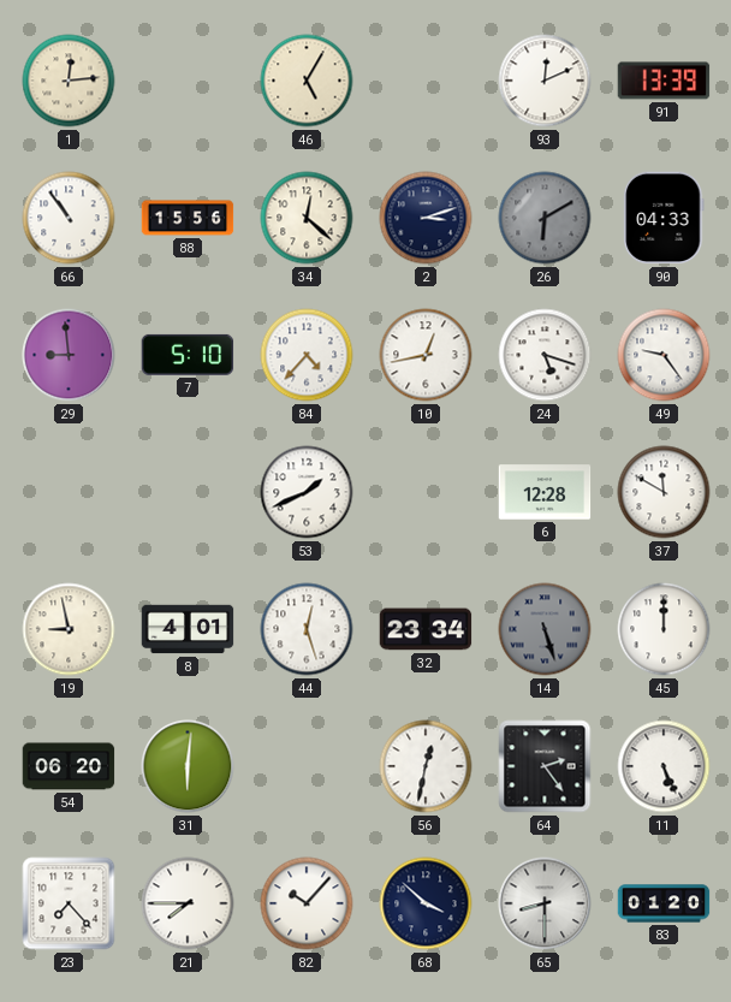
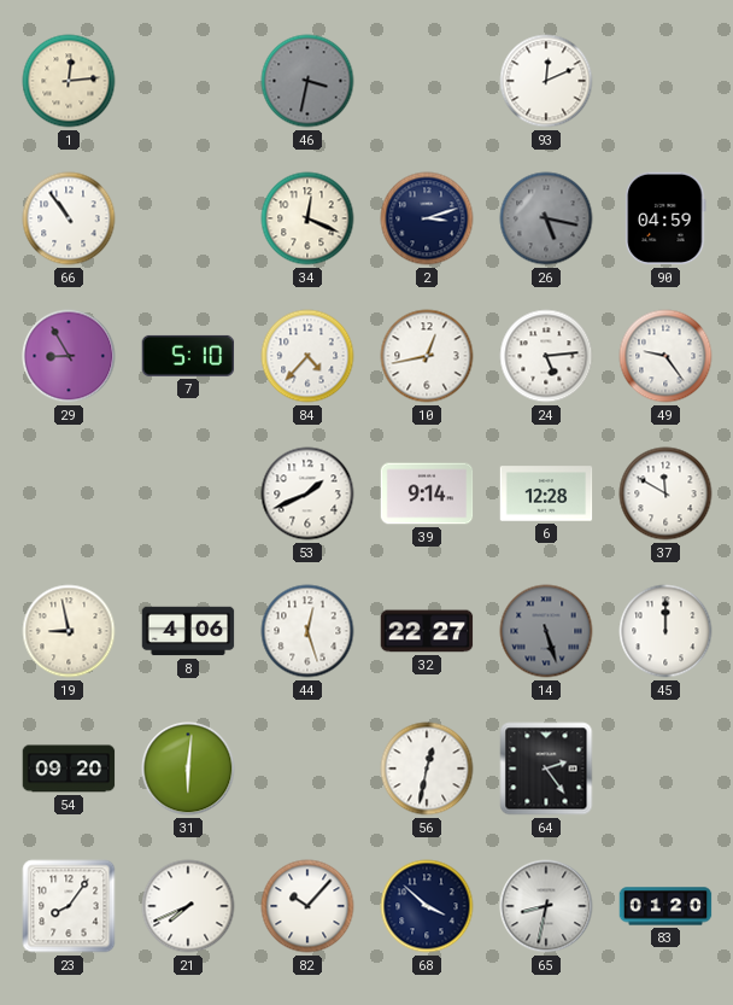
46: 5:05 -> 3:32 (307, 81)
46 dial: cream -> grey (307, 81)
91: 13:39 -> none (664, 81)
88: 15:56 -> none (188, 218)
34: 12:22 -> 12:19 (307, 218)
26: 6:10 -> 5:17 (546, 218)
90: 04:33 -> 04:59 (665, 218)
29: 8:59 -> 8:55 (69, 356)
24: 5:18 -> 5:14 (546, 356)
39: none -> 9:14 (427, 493)
8: 4:01 -> 4:06 (188, 631)
32: 23:34 -> 22:27 (427, 631)
54: 06:20 -> 09:20 (69, 769)
11: 5:26 -> none (664, 766)
23: 7:23 -> 8:06 (69, 906)
21: 7:45 -> 7:41 (188, 906)
65: 8:30 -> 8:32 (546, 906)
